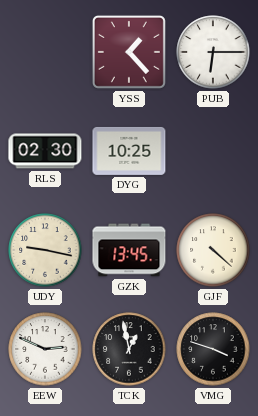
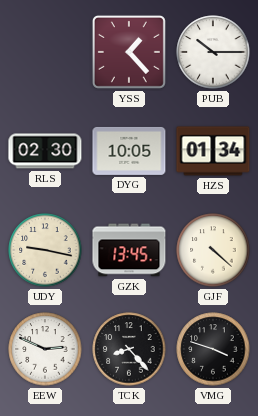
PUB: 6:15 -> 10:15 (213, 52)
DYG: 10:25 -> 10:05 (129, 151)
HZS: none -> 01:34 (213, 151)
TCK: 12:58 -> 8:23 (129, 349)
